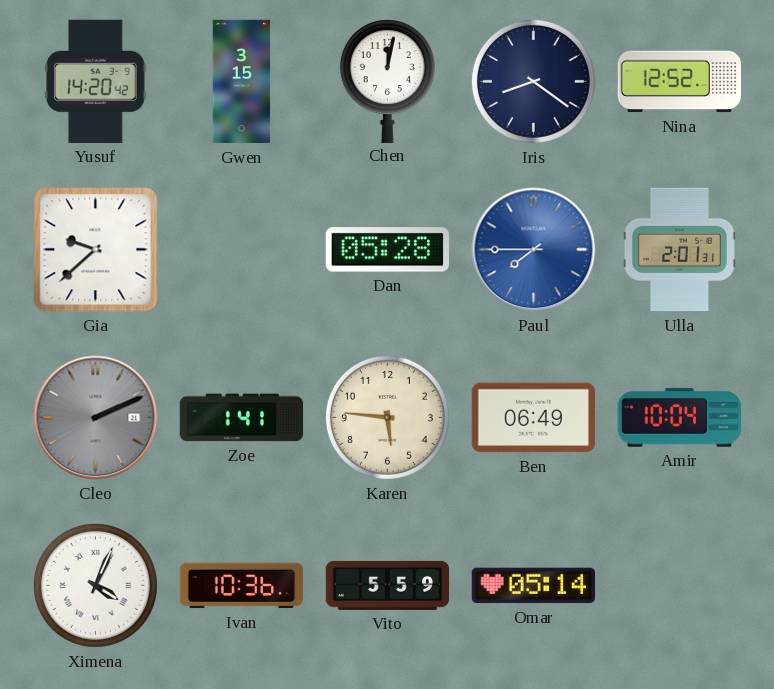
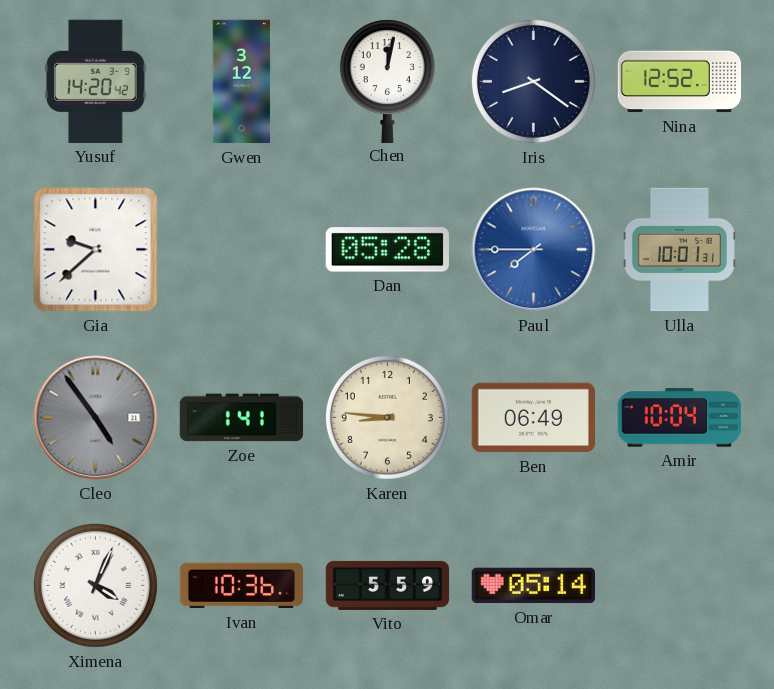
Gwen: 3:15 -> 3:12 (242, 82)
Ulla: 2:01 -> 10:01 (679, 250)
Cleo: 2:11 -> 4:54 (96, 418)
Karen: 5:46 -> 8:46 (387, 417)
